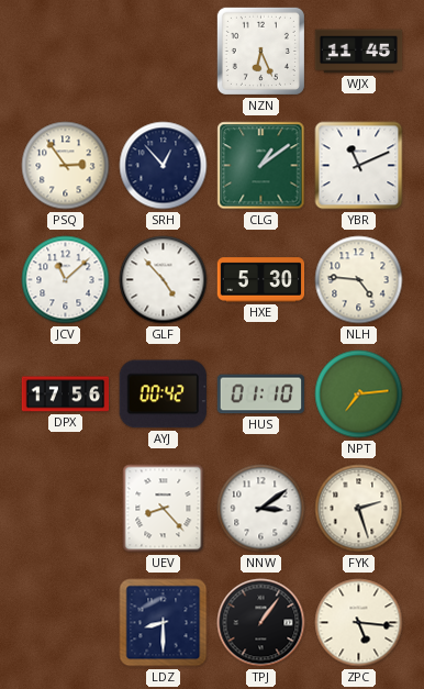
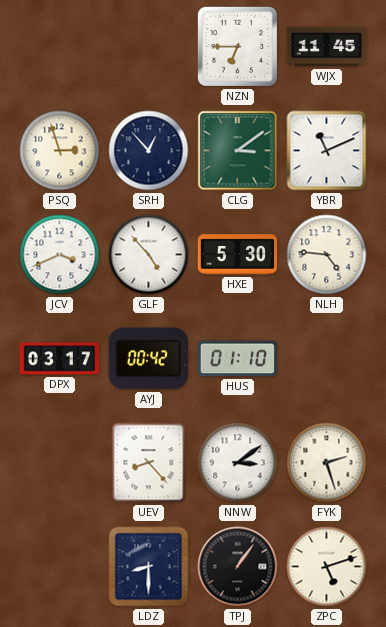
NZN: 6:26 -> 6:45 (237, 46)
PSQ: 2:54 -> 2:57 (60, 151)
CLG: 1:09 -> 3:09 (238, 151)
JCV: 11:08 -> 3:41 (60, 255)
DPX: 17:56 -> 03:17 (60, 359)
NPT: 7:14 -> none (359, 394)
ZPC: 5:16 -> 5:12 (327, 567)
